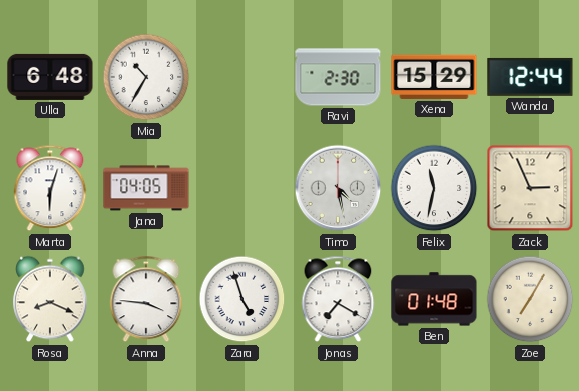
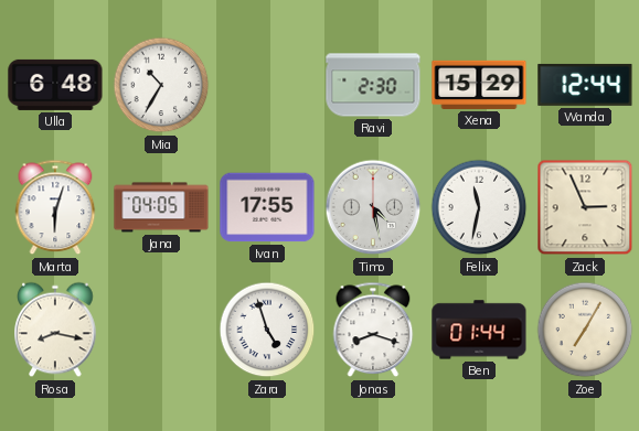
Ivan: none -> 17:55 (267, 207)
Rosa: 8:19 -> 8:17 (55, 330)
Anna: 3:46 -> none (146, 299)
Jonas: 7:20 -> 8:18 (373, 330)
Ben: 01:48 -> 01:44 (479, 330)
